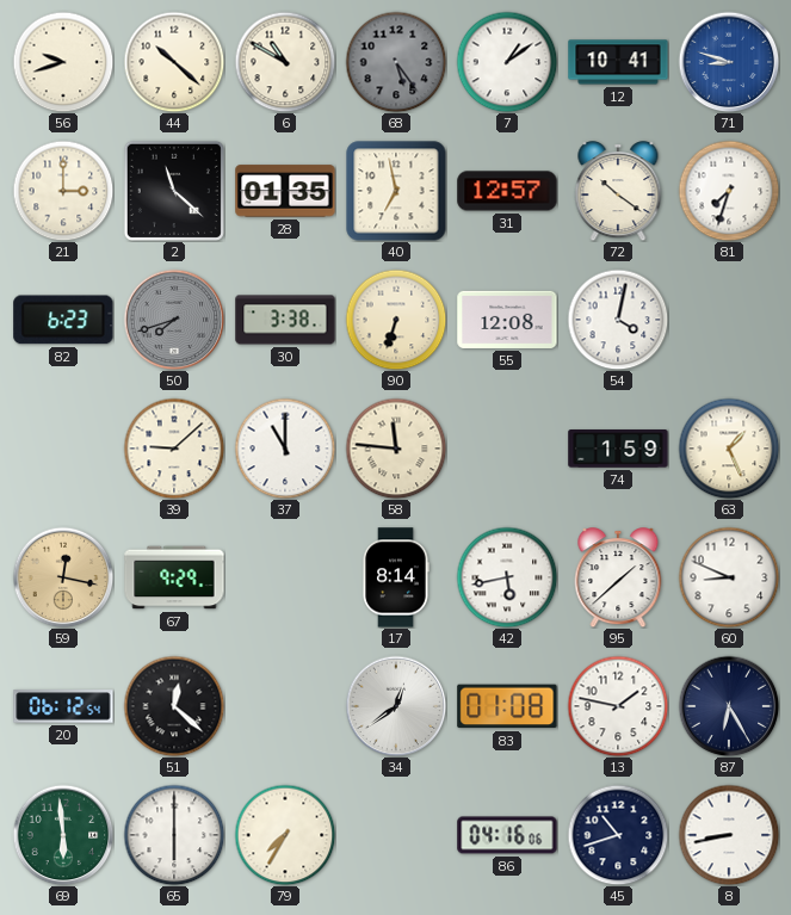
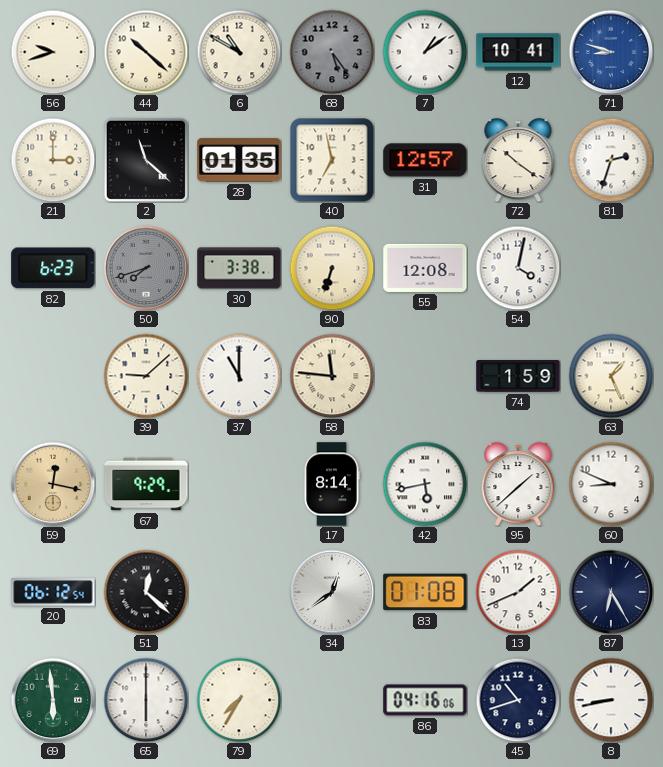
81: 7:33 -> 2:33 (611, 160)
13: 1:47 -> 1:41 (518, 592)
